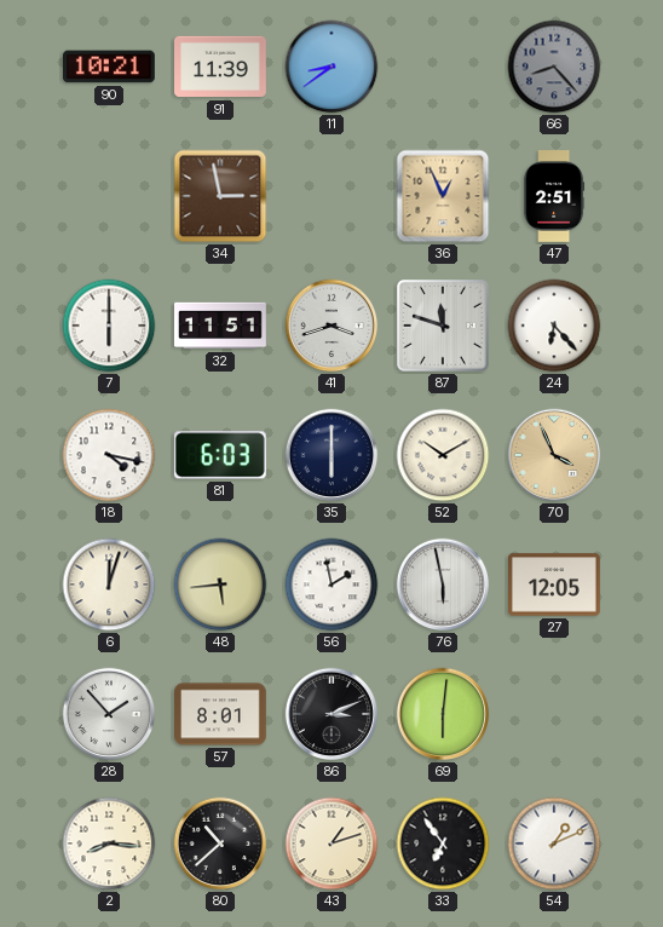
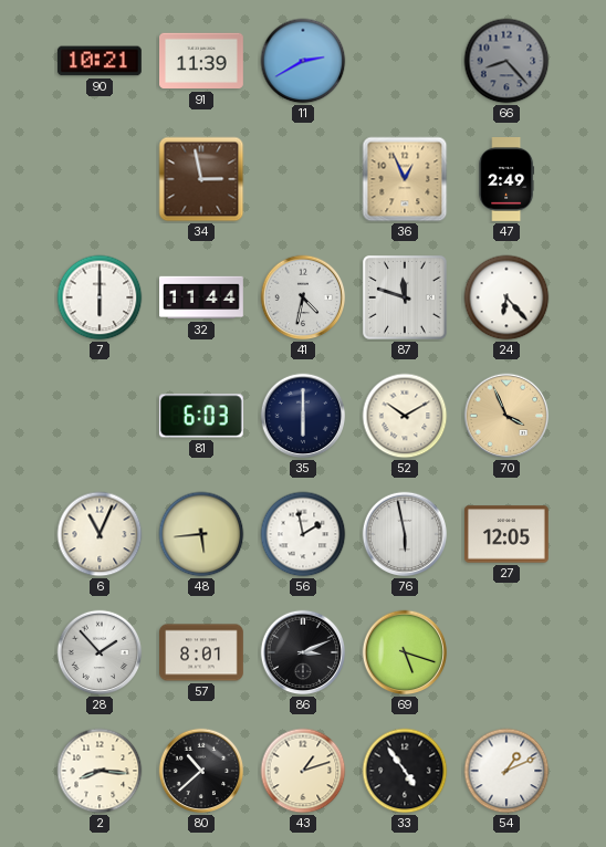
11: 8:39 -> 2:40 (303, 61)
47: 2:51 -> 2:49 (506, 180)
32: 11:51 -> 11:44 (202, 297)
41: 3:42 -> 4:32 (303, 297)
18: 4:17 -> none (109, 455)
6: 12:03 -> 11:04 (100, 534)
69: 6:01 -> 5:18 (405, 652)
33: 6:54 -> 4:54 (405, 771)
